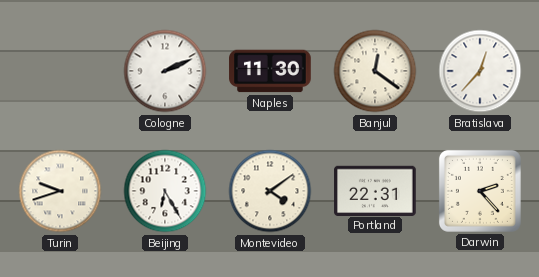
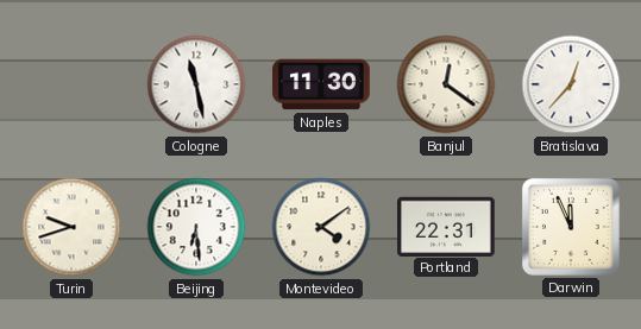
Cologne: 2:11 -> 11:28 (196, 84)
Beijing: 6:25 -> 6:29 (196, 227)
Darwin: 2:23 -> 11:56 (571, 227)
